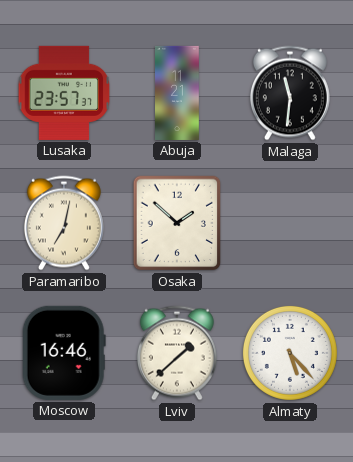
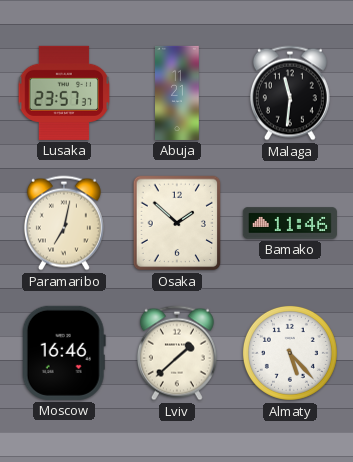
Bamako: none -> 11:46 (290, 223)
